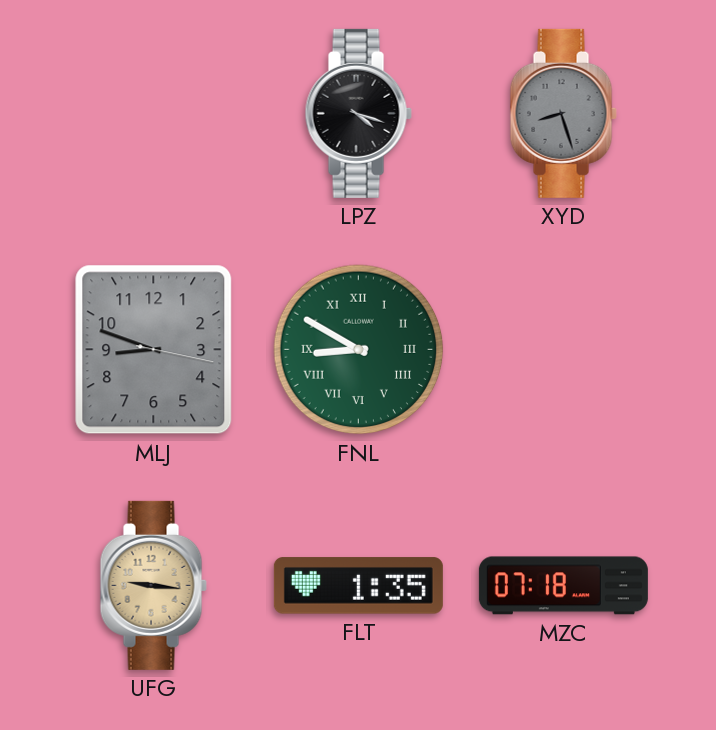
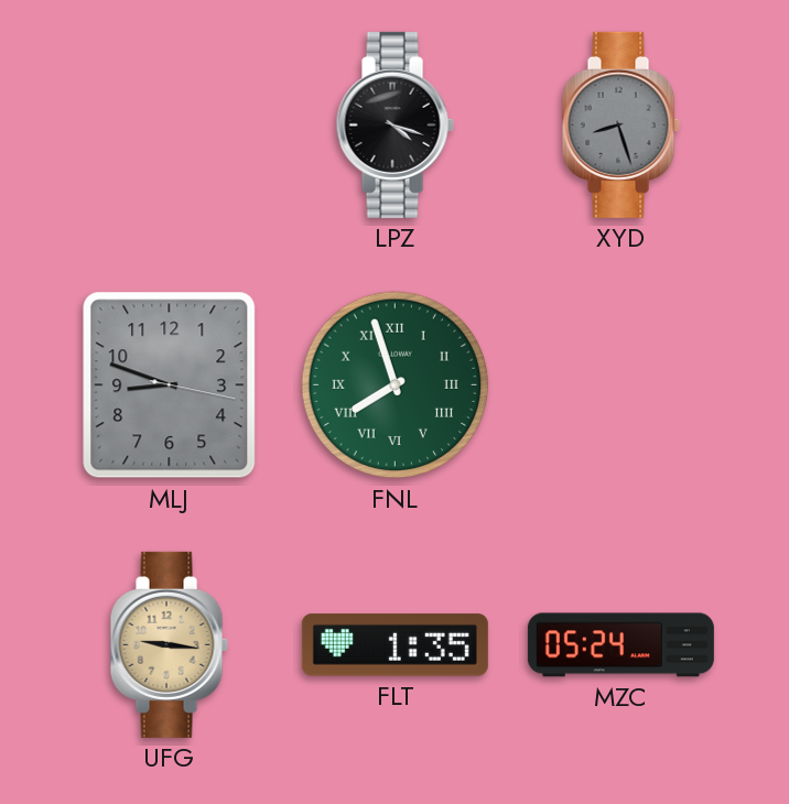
FNL: 8:50 -> 7:57 (396, 385)
MZC: 07:18 -> 05:24 (620, 645)
